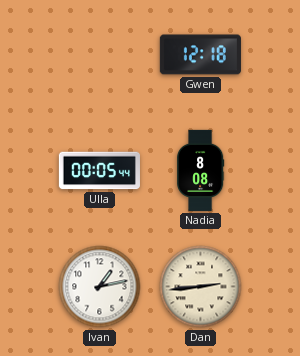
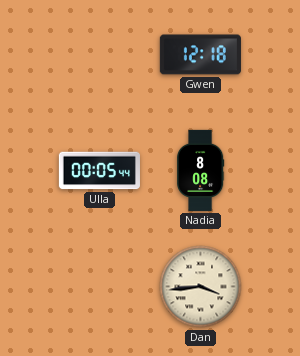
Ivan: 1:13 -> none (100, 287)
Dan: 2:44 -> 3:44 (201, 287)
